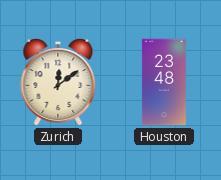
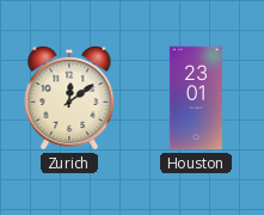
Houston: 23:48 -> 23:01 (196, 98)
